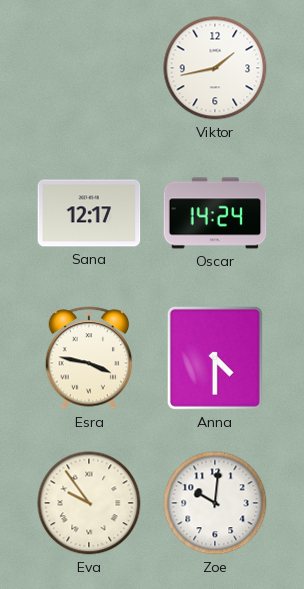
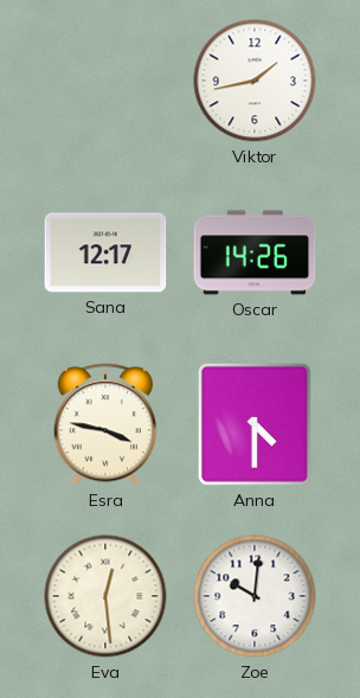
Oscar: 14:24 -> 14:26 (255, 252)
Eva: 9:54 -> 12:29 (105, 596)
